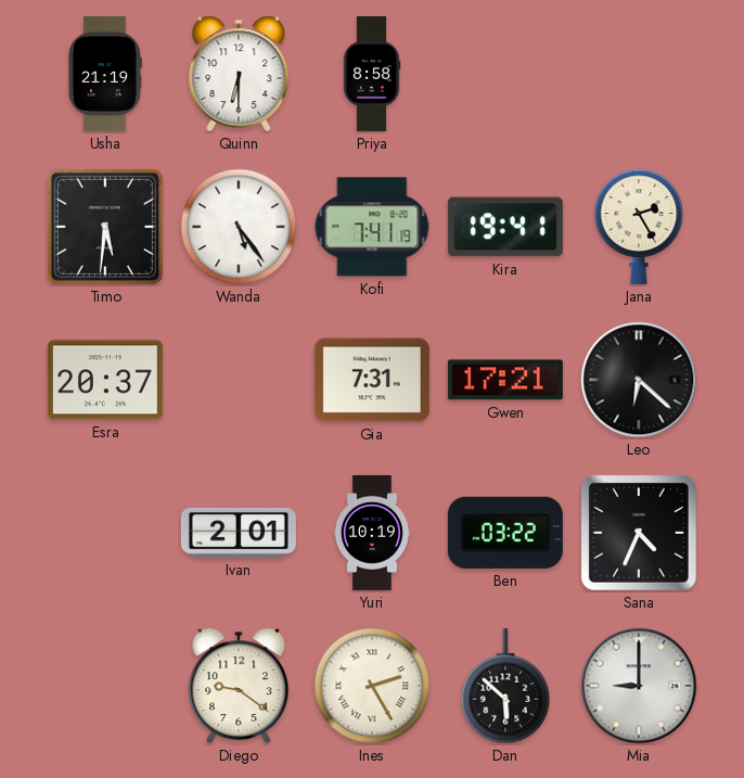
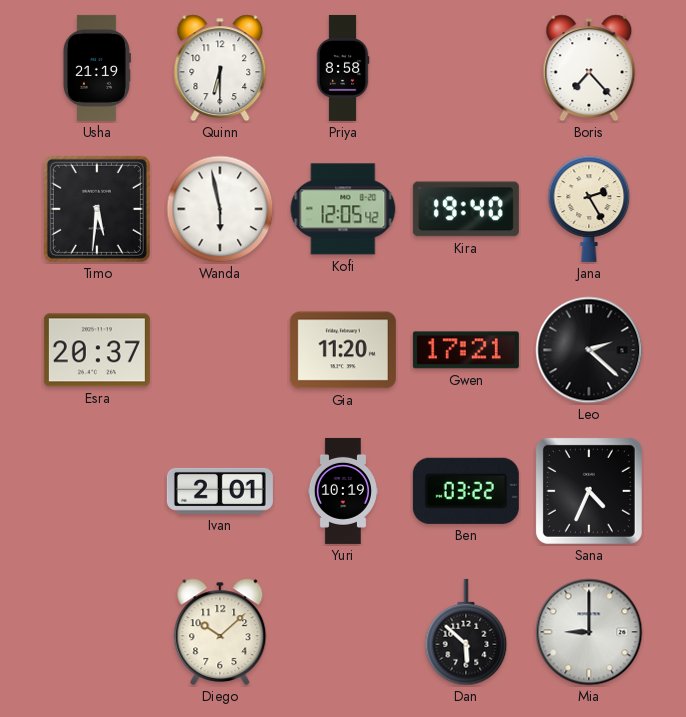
Boris: none -> 7:23 (589, 68)
Wanda: 5:24 -> 5:58 (220, 209)
Kofi: 7:41 -> 12:05 (343, 209)
Kira: 19:41 -> 19:40 (466, 209)
Gia: 7:31 -> 11:20 (343, 350)
Leo: 6:22 -> 2:22 (589, 350)
Diego: 9:21 -> 10:08 (220, 632)
Ines: 2:25 -> none (372, 686)
